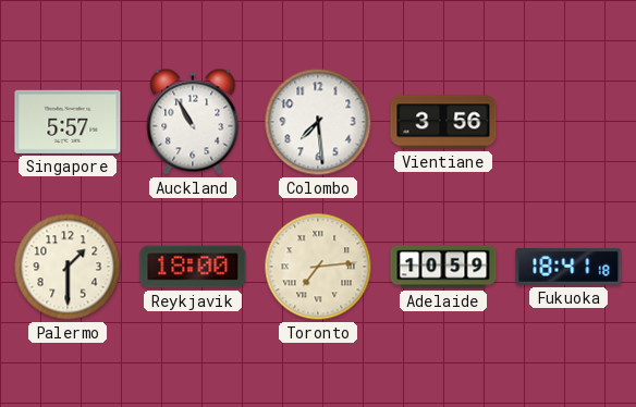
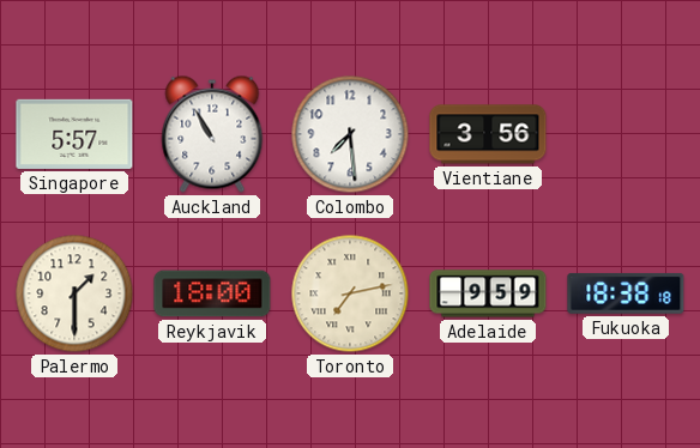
Toronto: 7:14 -> 7:13 (350, 293)
Adelaide: 10:59 -> 9:59 (488, 293)
Fukuoka: 18:41 -> 18:38 (626, 293)
